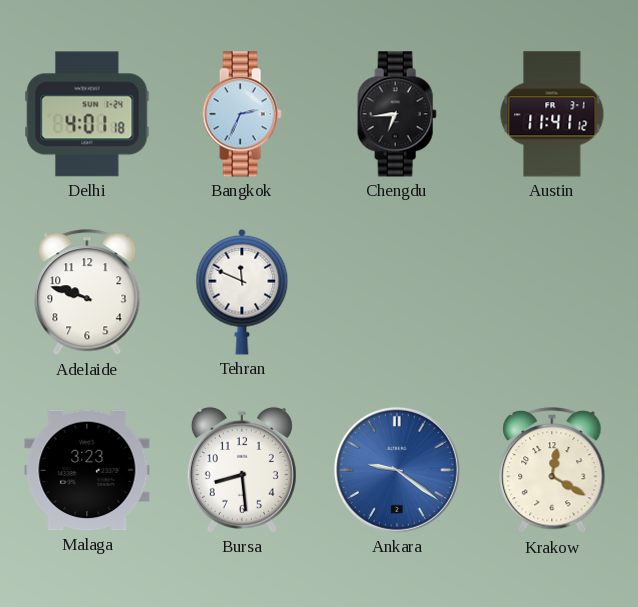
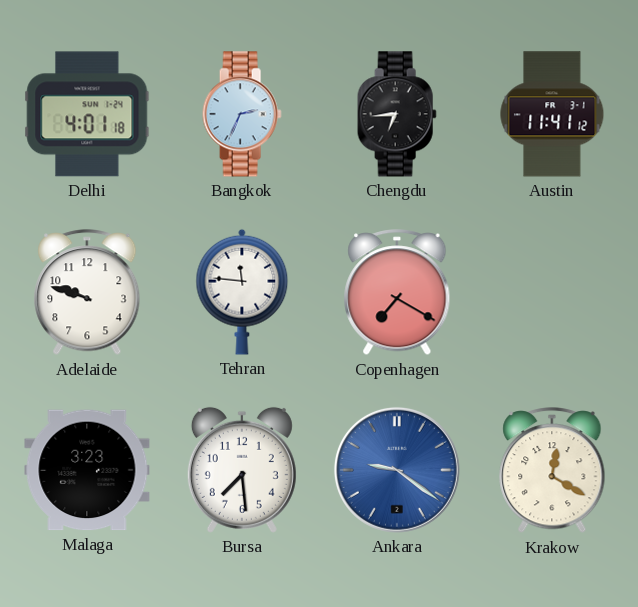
Tehran: 11:49 -> 11:46 (242, 292)
Copenhagen: none -> 7:20 (397, 293)
Bursa: 8:29 -> 7:29 (242, 470)
